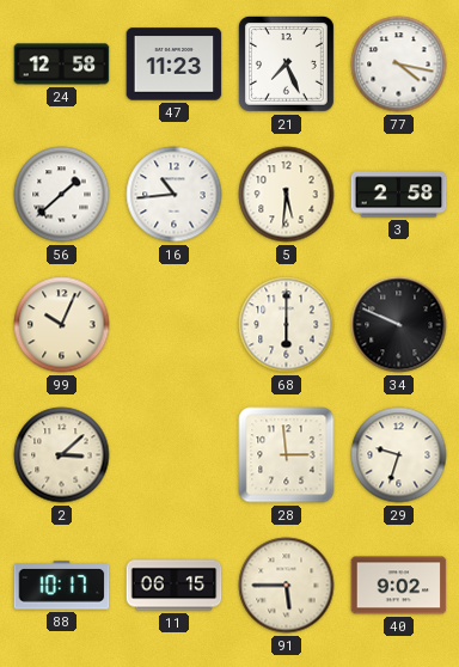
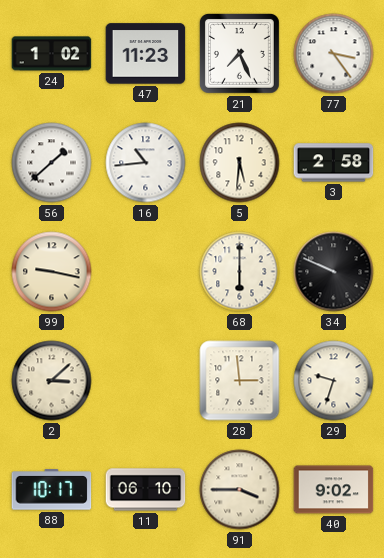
24: 12:58 -> 1:02 (52, 54)
77: 4:17 -> 3:24 (334, 54)
99: 10:04 -> 9:17 (52, 272)
11: 06:15 -> 06:10 (146, 490)
91: 5:45 -> 3:45 (240, 490)
